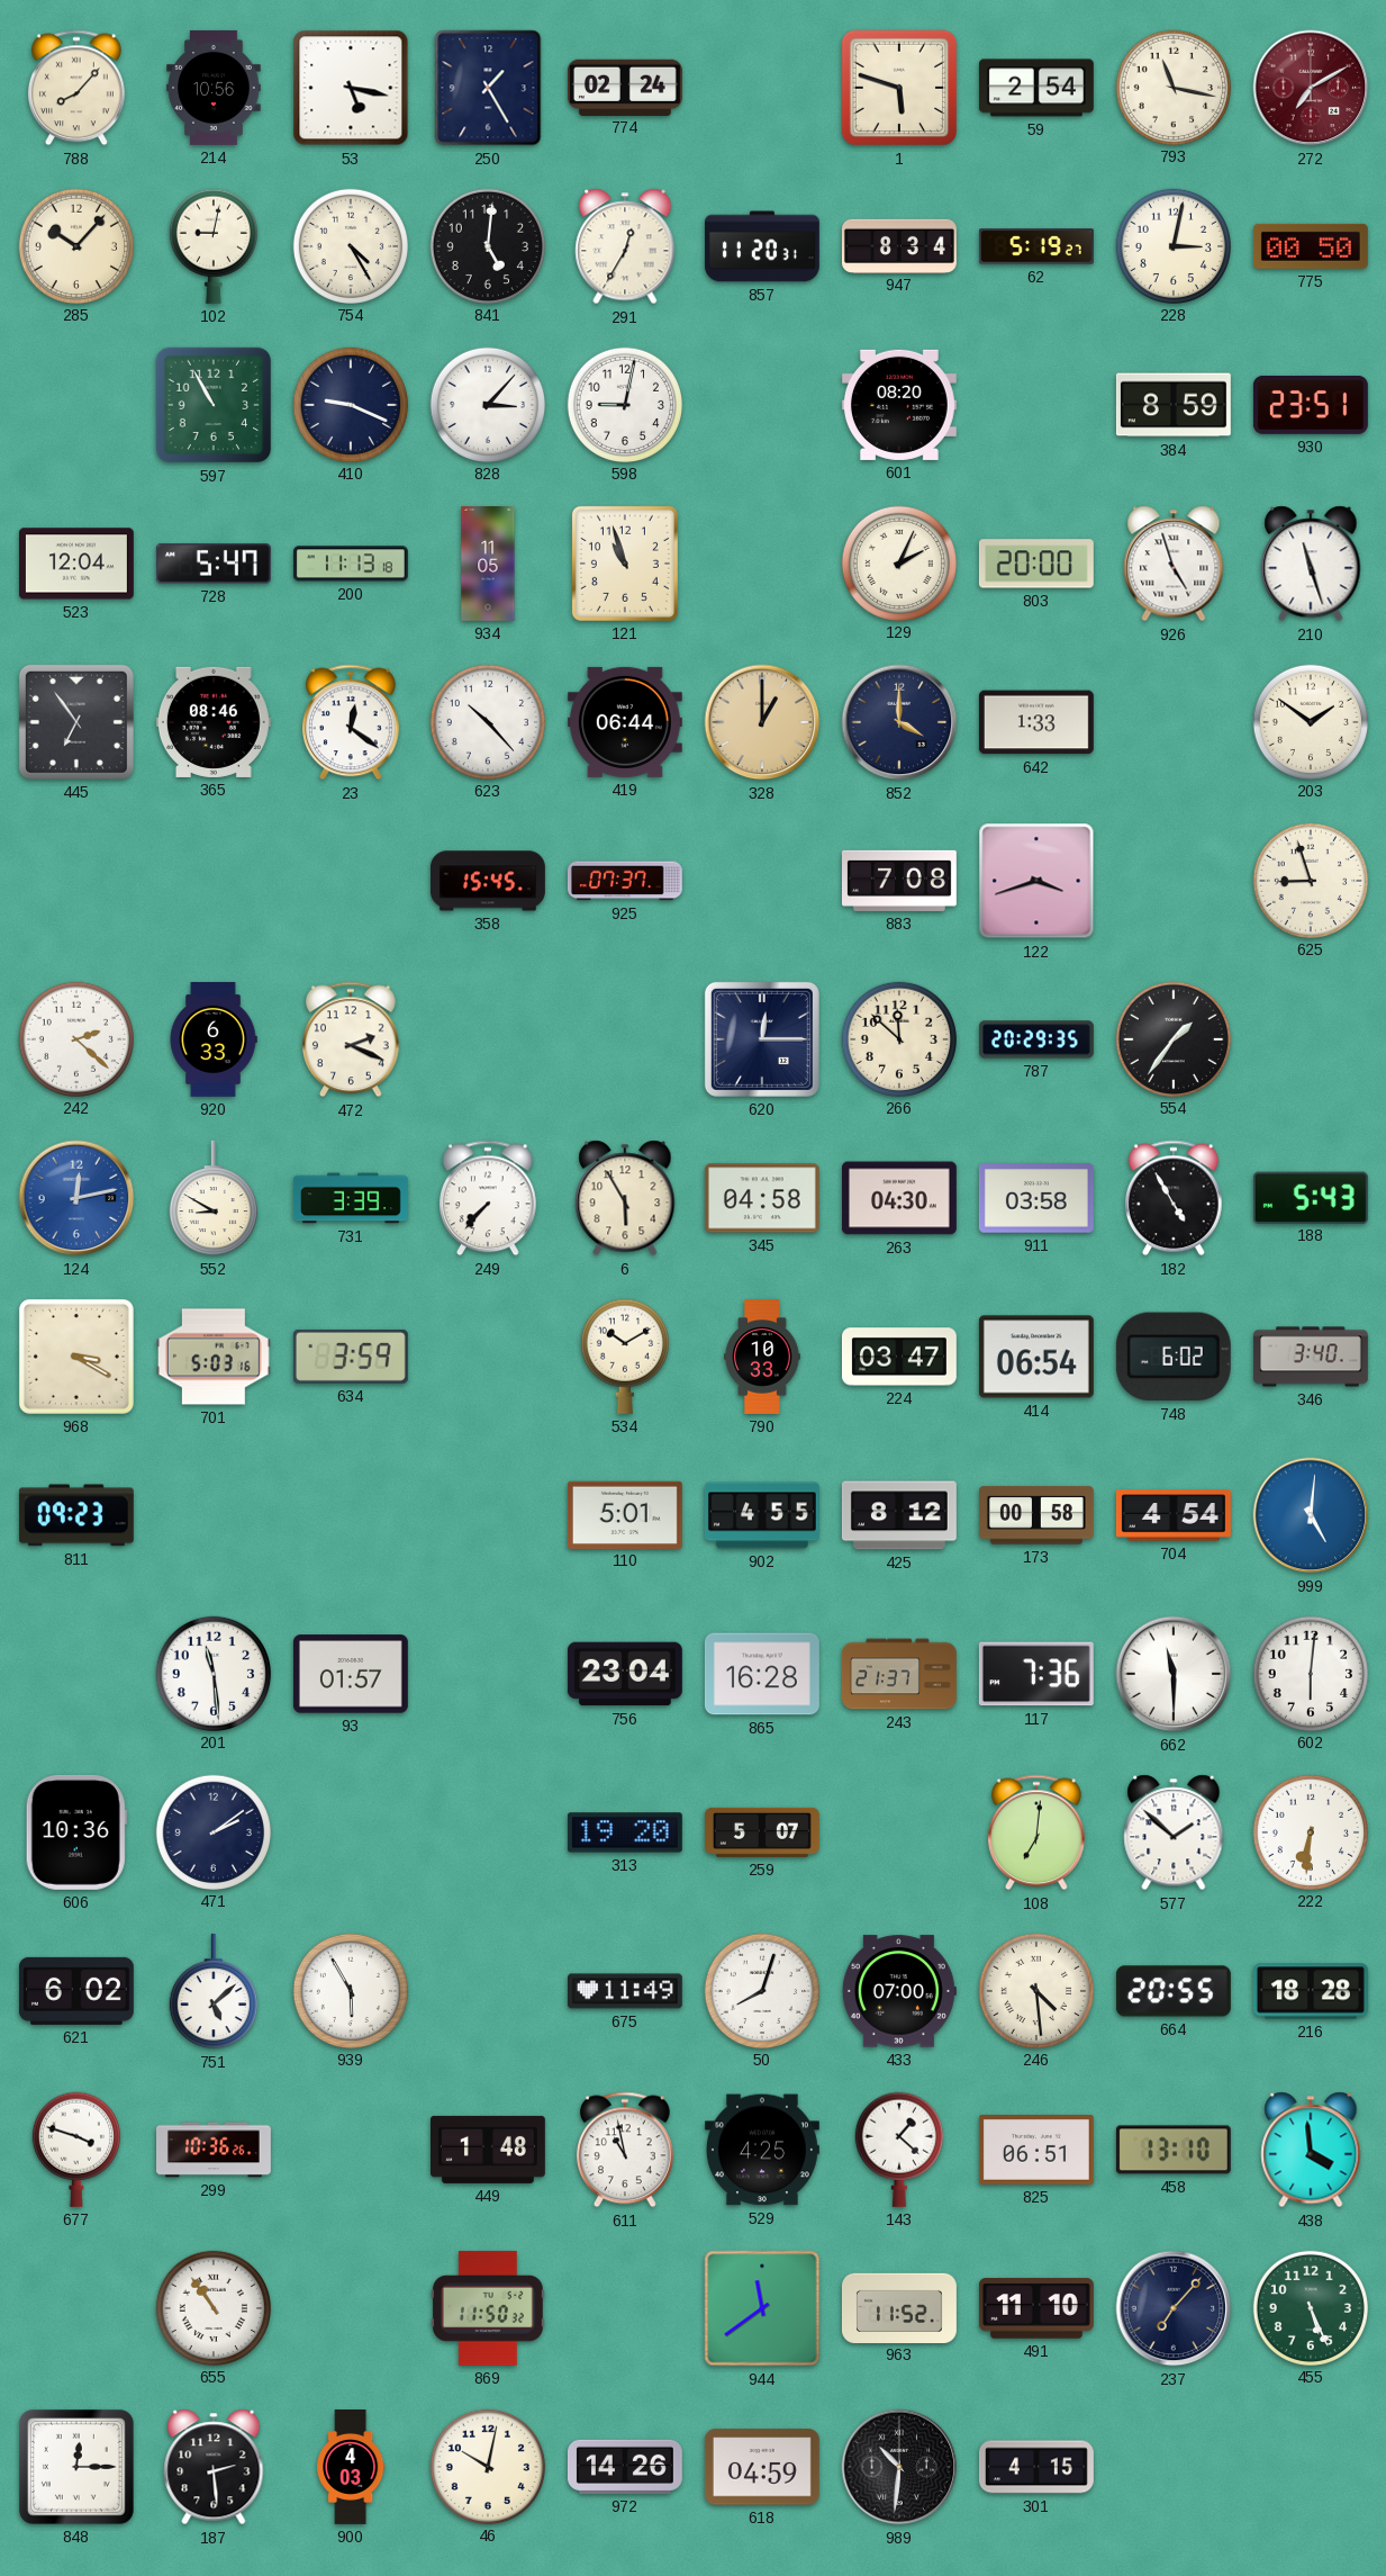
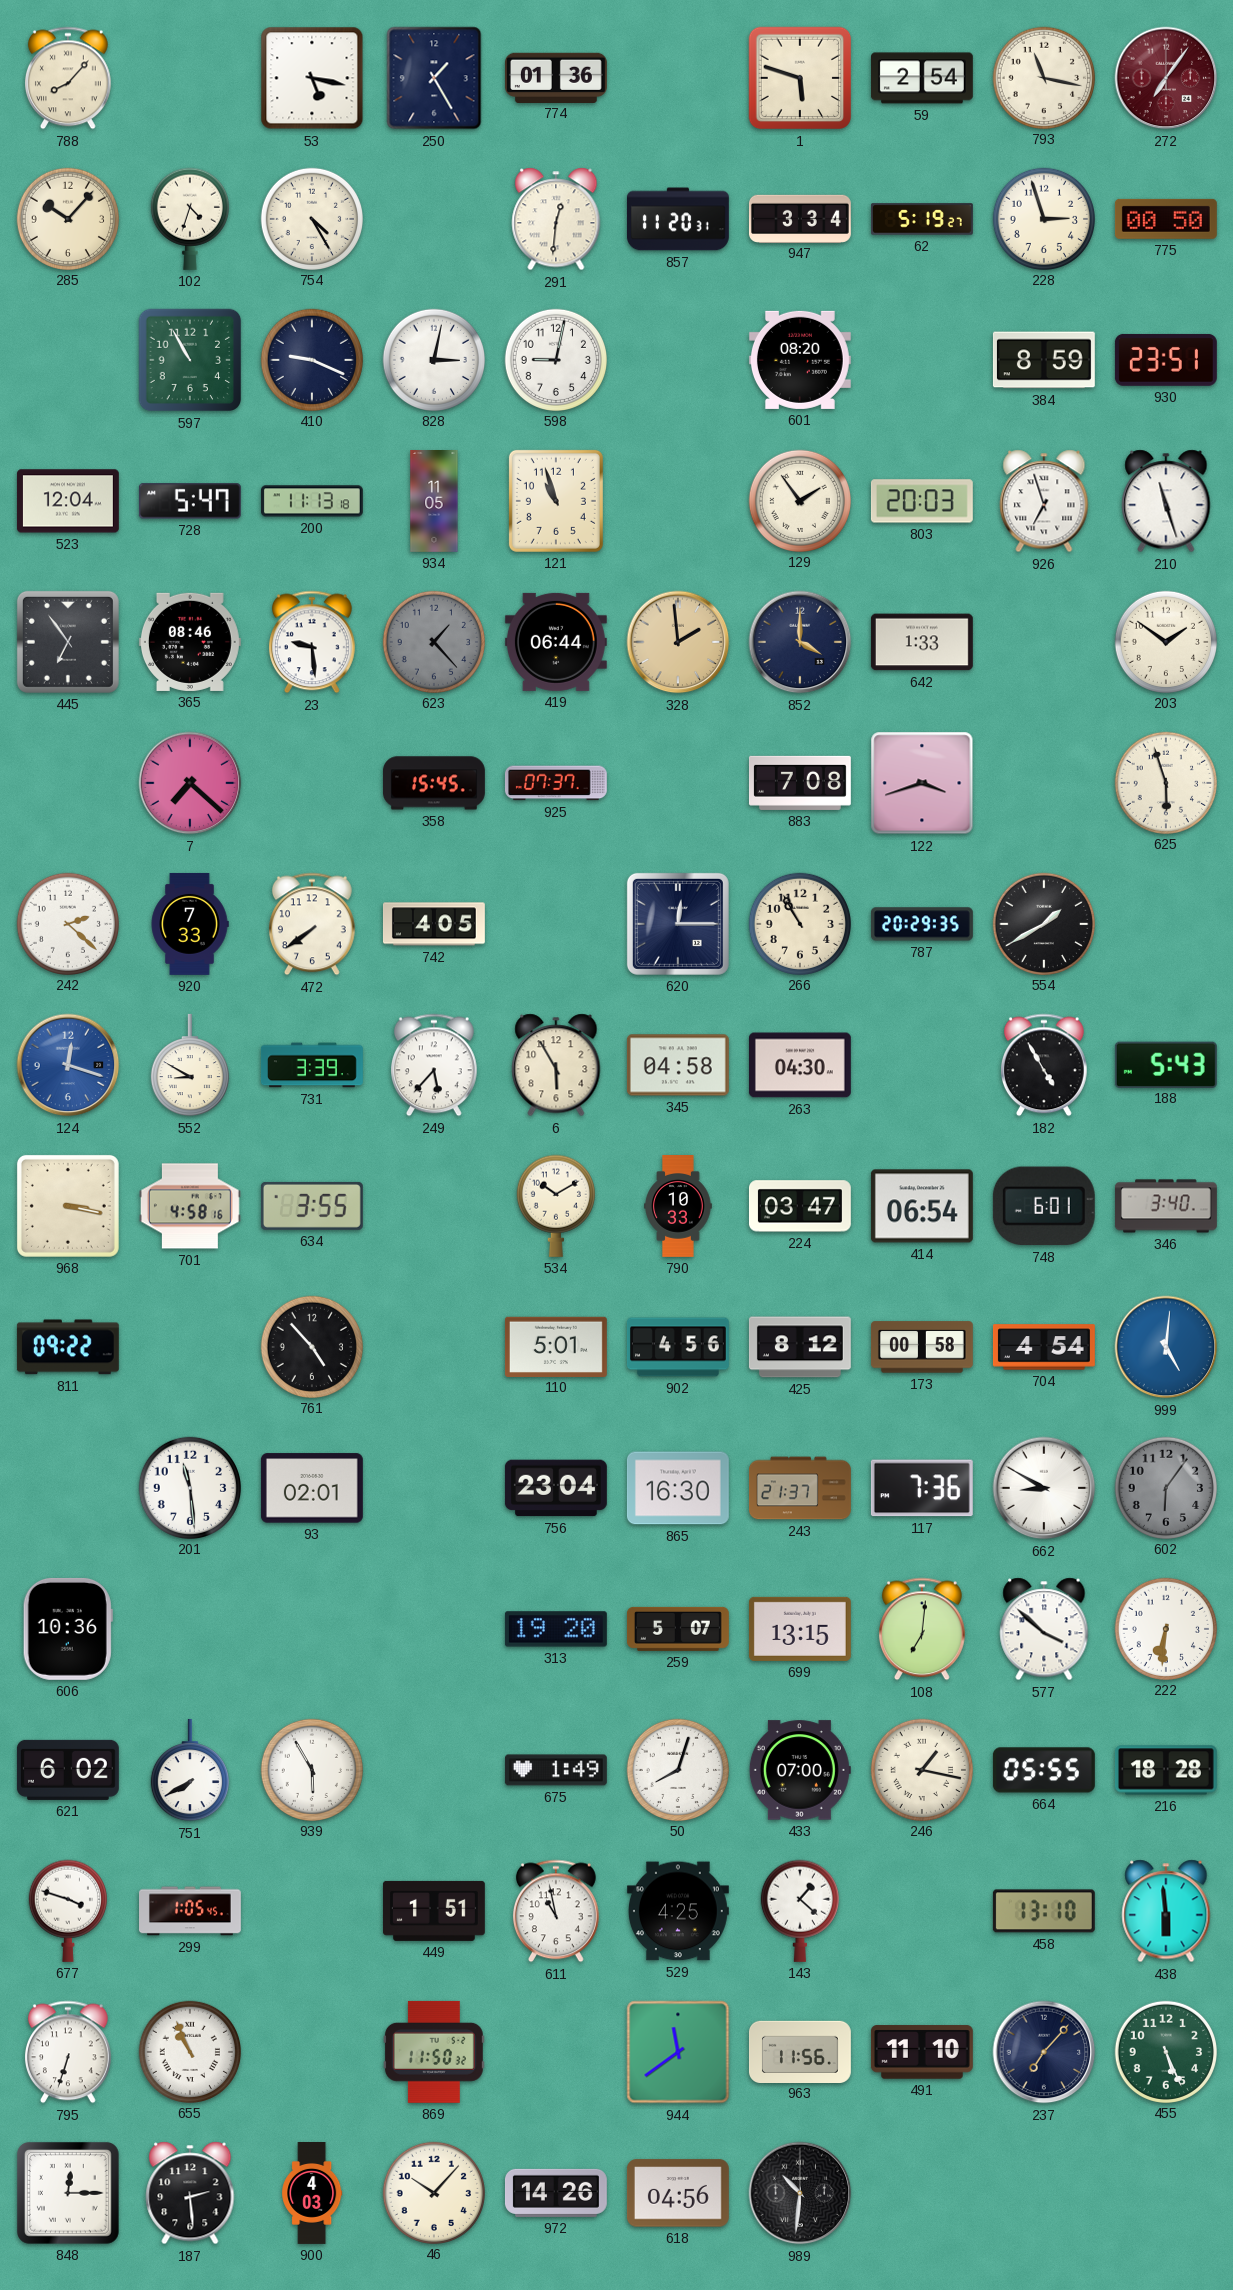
214: 10:56 -> none (214, 88)
774: 02:24 -> 01:36 (556, 77)
272: 7:10 -> 7:06 (1166, 78)
102: 9:02 -> 4:33 (190, 219)
841: 5:01 -> none (487, 245)
291: 12:35 -> 12:31 (556, 219)
947: 8:34 -> 3:34 (800, 218)
228: 3:02 -> 2:57 (1043, 218)
828: 3:07 -> 3:02 (433, 359)
129: 2:04 -> 1:54 (799, 500)
803: 20:00 -> 20:03 (922, 501)
926: 4:57 -> 6:57 (1044, 501)
23: 12:21 -> 9:29 (312, 642)
623: 10:23 -> 1:23 (433, 641)
623 dial: white -> grey (433, 641)
328: 1:00 -> 1:59 (678, 642)
7: none -> 7:22 (190, 783)
625: 8:57 -> 5:57 (1165, 782)
920: 6:33 -> 7:33 (190, 924)
472: 2:19 -> 7:39 (312, 924)
742: none -> 4:05 (434, 924)
266: 11:52 -> 10:55 (799, 923)
554: 1:36 -> 1:40 (1043, 923)
124: 12:13 -> 12:18 (68, 1065)
249: 7:37 -> 5:37 (434, 1065)
911: 03:58 -> none (1036, 1198)
968: 3:20 -> 3:17 (68, 1206)
701: 5:03 -> 4:58 (190, 1206)
634: 3:59 -> 3:55 (312, 1206)
748: 6:02 -> 6:01 (1044, 1206)
811: 09:23 -> 09:22 (68, 1347)
761: none -> 4:53 (311, 1346)
902: 4:55 -> 4:56 (678, 1347)
93: 01:57 -> 02:01 (312, 1488)
865: 16:28 -> 16:30 (678, 1488)
662: 11:30 -> 8:50 (1044, 1488)
602: 6:01 -> 6:06 (1165, 1487)
602 dial: white -> grey (1165, 1487)
471: 2:09 -> none (212, 1831)
699: none -> 13:15 (800, 1629)
577: 1:52 -> 3:52 (1044, 1629)
751: 5:08 -> 7:40 (190, 1770)
675: 11:49 -> 1:49 (556, 1770)
246: 4:29 -> 1:17 (921, 1769)
664: 20:55 -> 05:55 (1044, 1770)
299: 10:36 -> 1:05 (191, 1911)
449: 1:48 -> 1:51 (434, 1911)
825: 06:51 -> none (1036, 2151)
438: 3:59 -> 5:59 (1166, 1911)
795: none -> 6:33 (68, 2052)
655: 10:54 -> 10:56 (189, 2051)
963: 11:52 -> 11:56 (800, 2051)
46: 10:02 -> 10:07 (433, 2192)
618: 04:59 -> 04:56 (678, 2193)
301: 4:15 -> none (1036, 2467)
